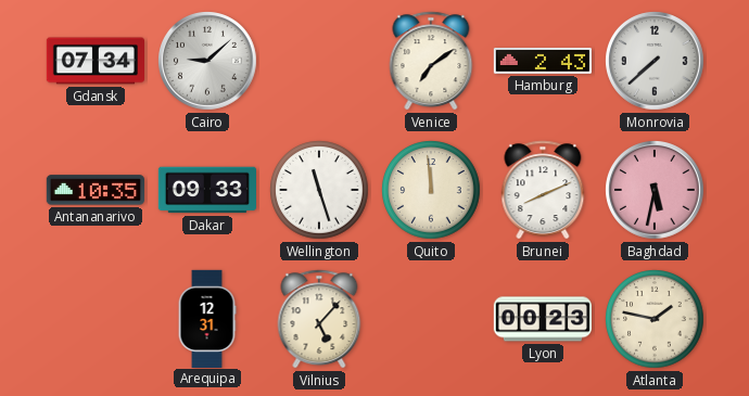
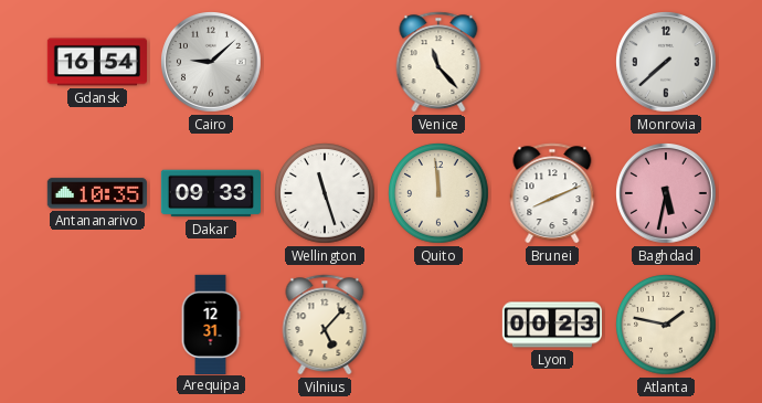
Gdansk: 07:34 -> 16:54 (96, 62)
Venice: 7:09 -> 11:23 (438, 62)
Hamburg: 2:43 -> none (542, 62)
